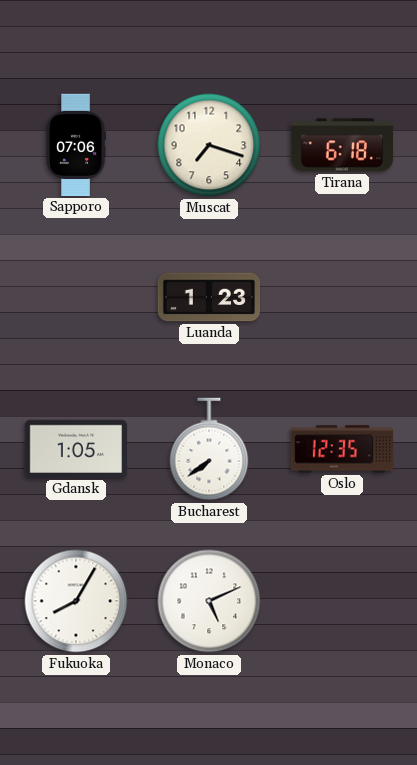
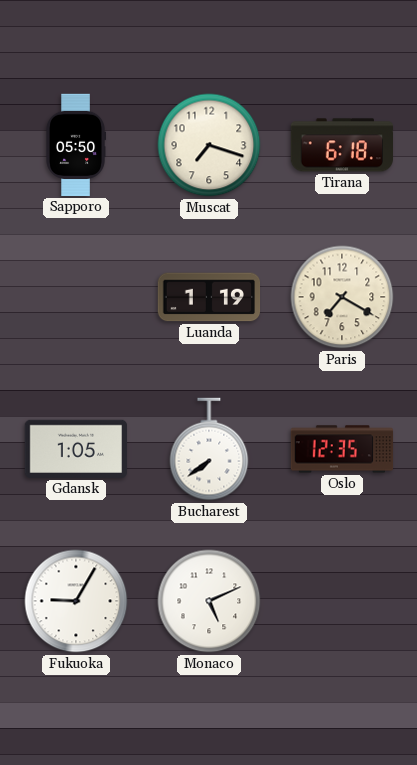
Sapporo: 07:06 -> 05:50 (76, 145)
Luanda: 1:23 -> 1:19 (209, 297)
Paris: none -> 7:20 (342, 297)
Fukuoka: 8:05 -> 9:05 (76, 601)
